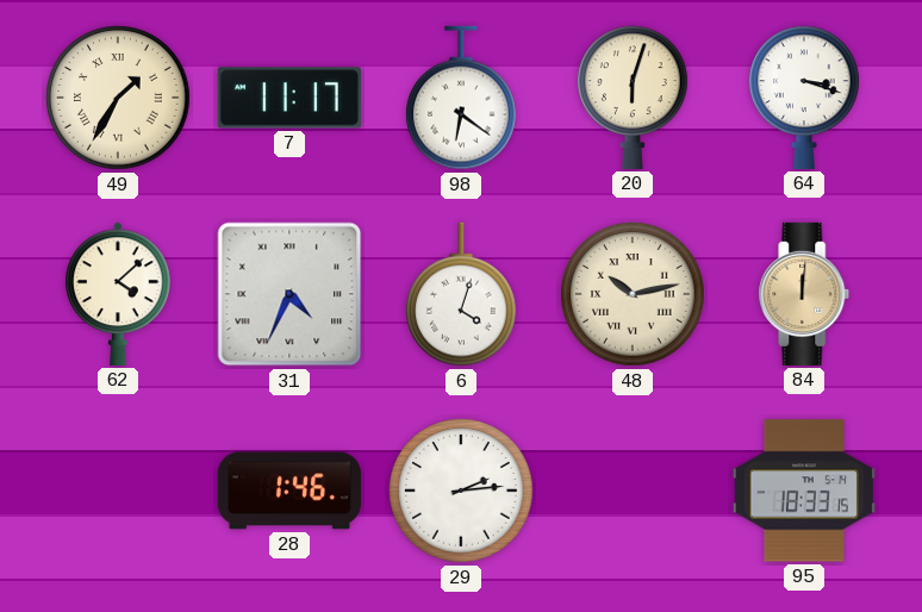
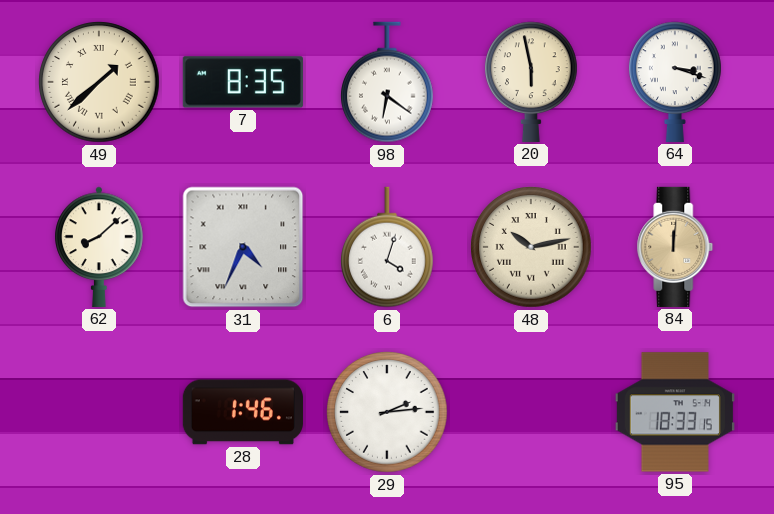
49: 1:35 -> 1:38 (99, 82)
7: 11:17 -> 8:35 (243, 82)
20: 6:03 -> 5:58 (532, 82)
62: 4:08 -> 8:08 (99, 247)
